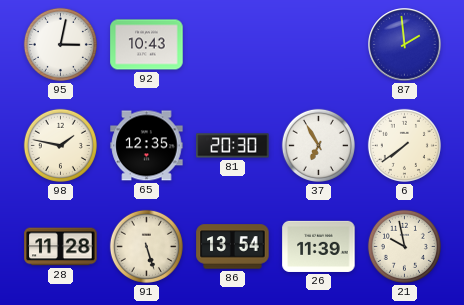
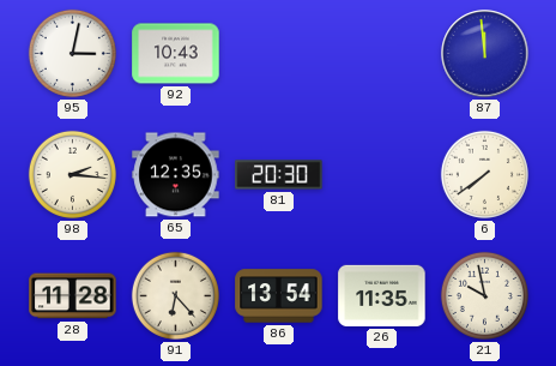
87: 1:59 -> 11:59 (485, 54)
98: 1:47 -> 2:16 (72, 174)
37: 6:55 -> none (318, 145)
91: 5:27 -> 6:23 (175, 295)
26: 11:39 -> 11:35 (382, 295)
